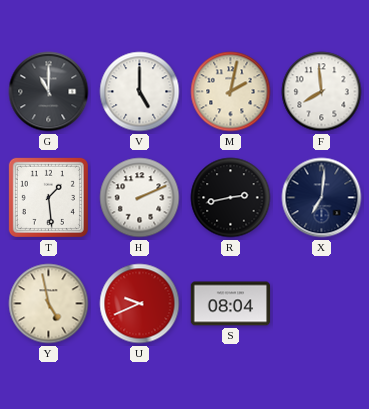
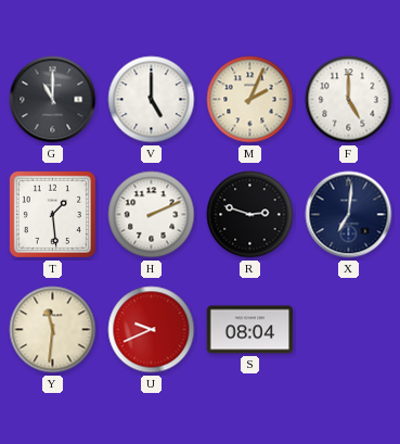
M: 2:02 -> 2:04 (250, 100)
F: 7:59 -> 5:00 (349, 100)
R: 2:43 -> 2:48 (250, 215)
Y: 4:58 -> 11:31 (53, 330)
